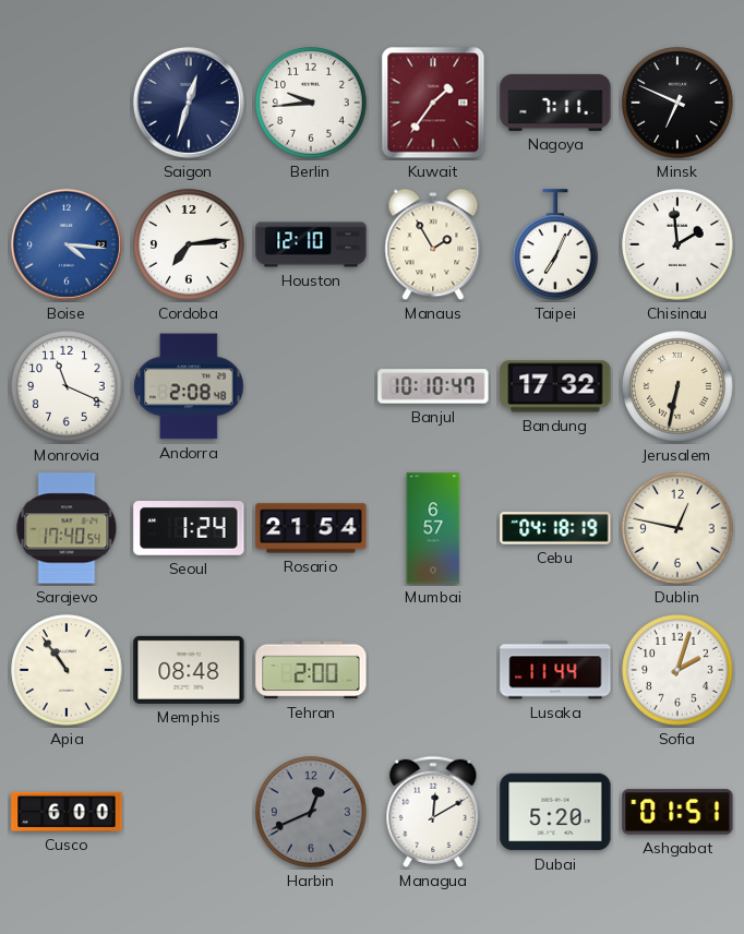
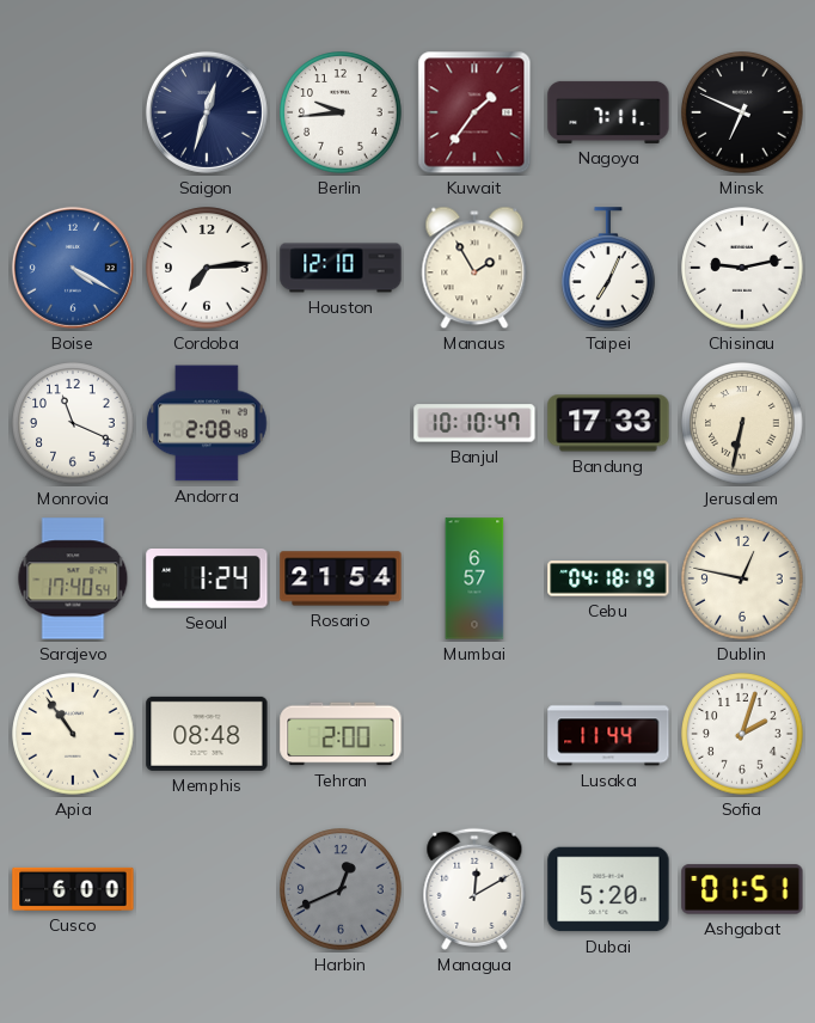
Boise: 4:16 -> 4:20 (73, 268)
Chisinau: 1:59 -> 9:13 (742, 268)
Bandung: 17:32 -> 17:33 (608, 423)
